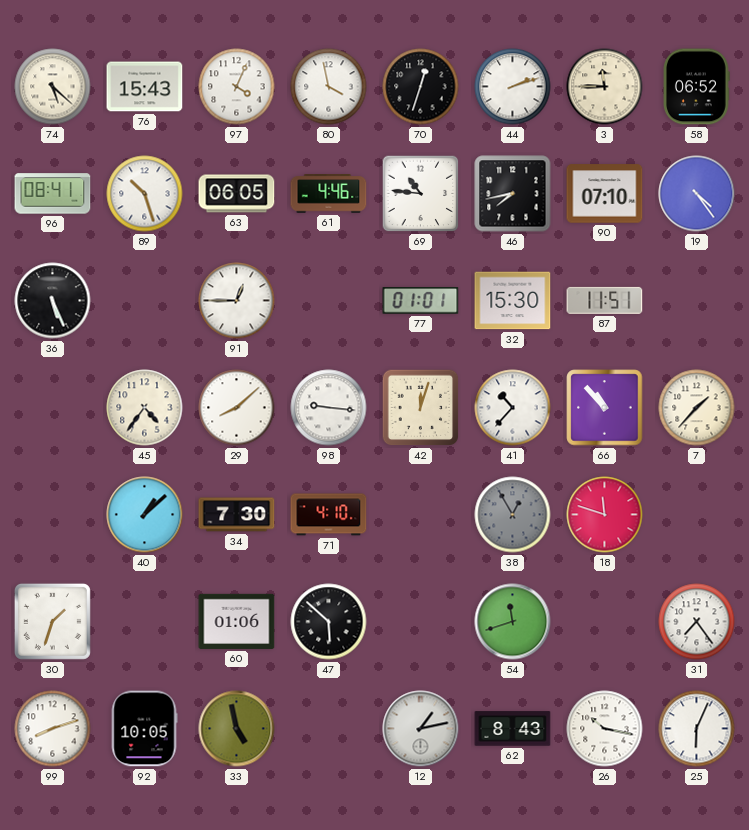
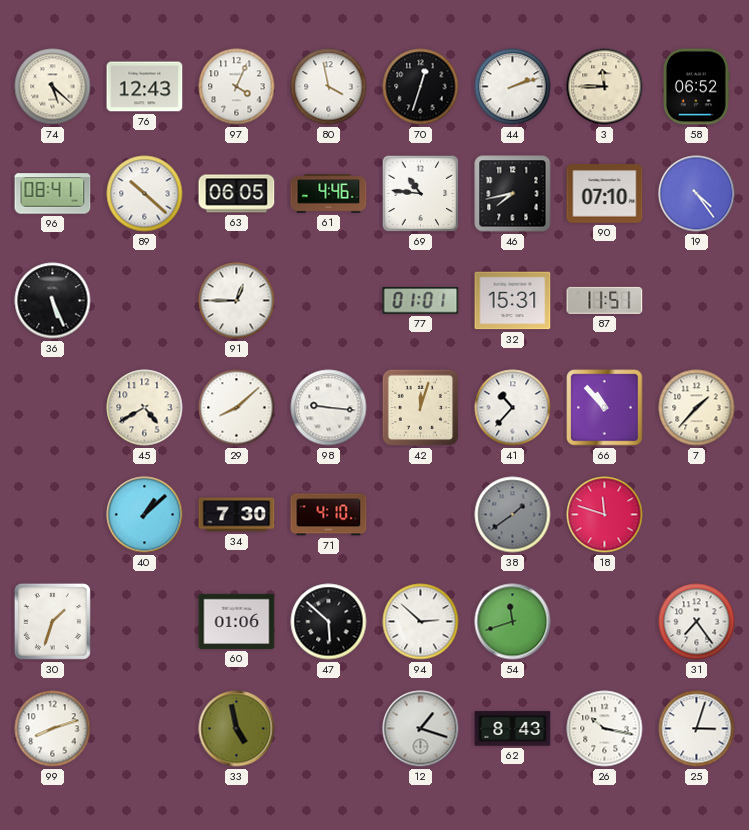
76: 15:43 -> 12:43 (145, 87)
89: 10:27 -> 10:22 (145, 194)
32: 15:30 -> 15:31 (513, 301)
45: 4:36 -> 4:40 (145, 408)
38: 12:55 -> 1:39 (513, 515)
94: none -> 2:52 (421, 622)
92: 10:05 -> none (144, 729)
12: 1:13 -> 1:18 (421, 729)
25: 6:04 -> 3:03 (697, 729)
